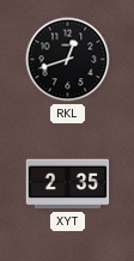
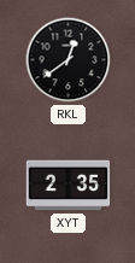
RKL: 12:42 -> 12:39 (69, 60)
